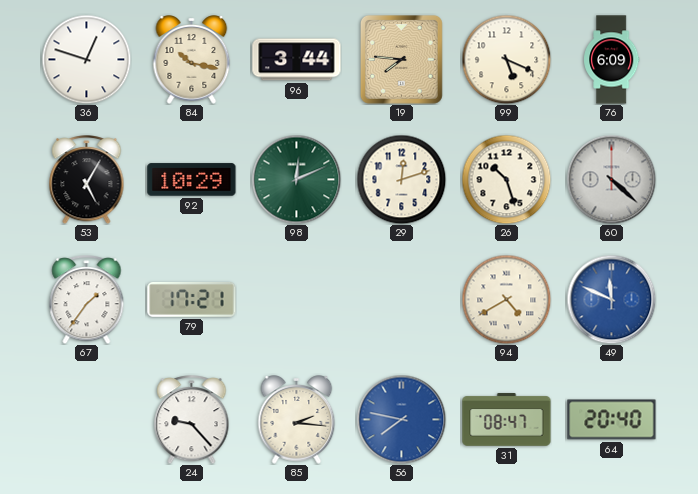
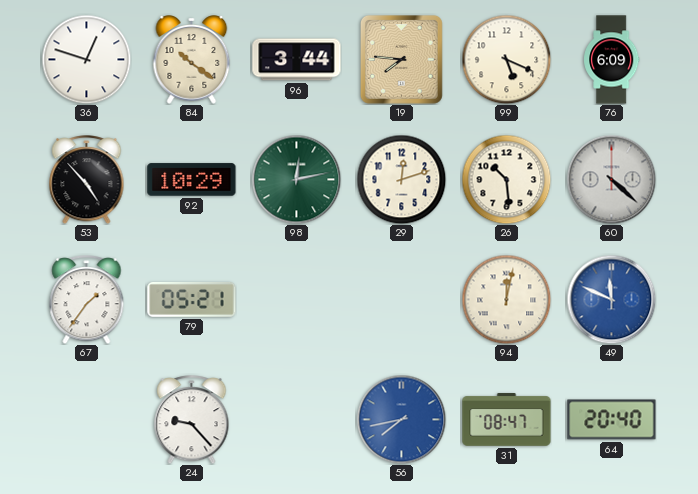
84: 10:17 -> 10:21 (192, 60)
53: 5:05 -> 4:53 (87, 180)
98: 12:11 -> 12:13 (296, 179)
26: 10:27 -> 10:29 (506, 179)
79: 17:21 -> 05:21 (192, 299)
94: 4:40 -> 12:02 (506, 299)
85: 2:16 -> none (297, 420)
56: 7:47 -> 7:43 (401, 419)
